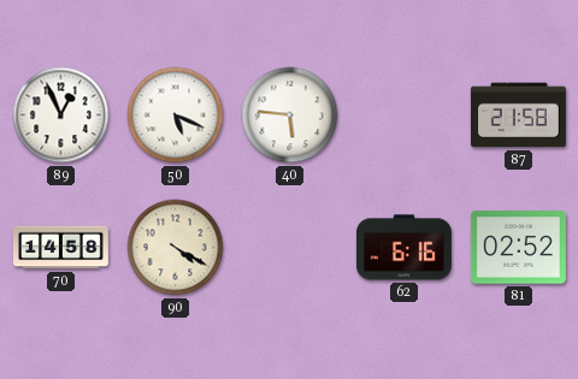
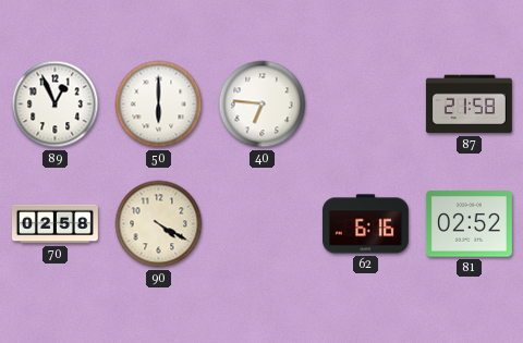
50: 5:19 -> 6:00 (159, 105)
40: 5:46 -> 6:46 (263, 105)
70: 14:58 -> 02:58 (54, 224)
